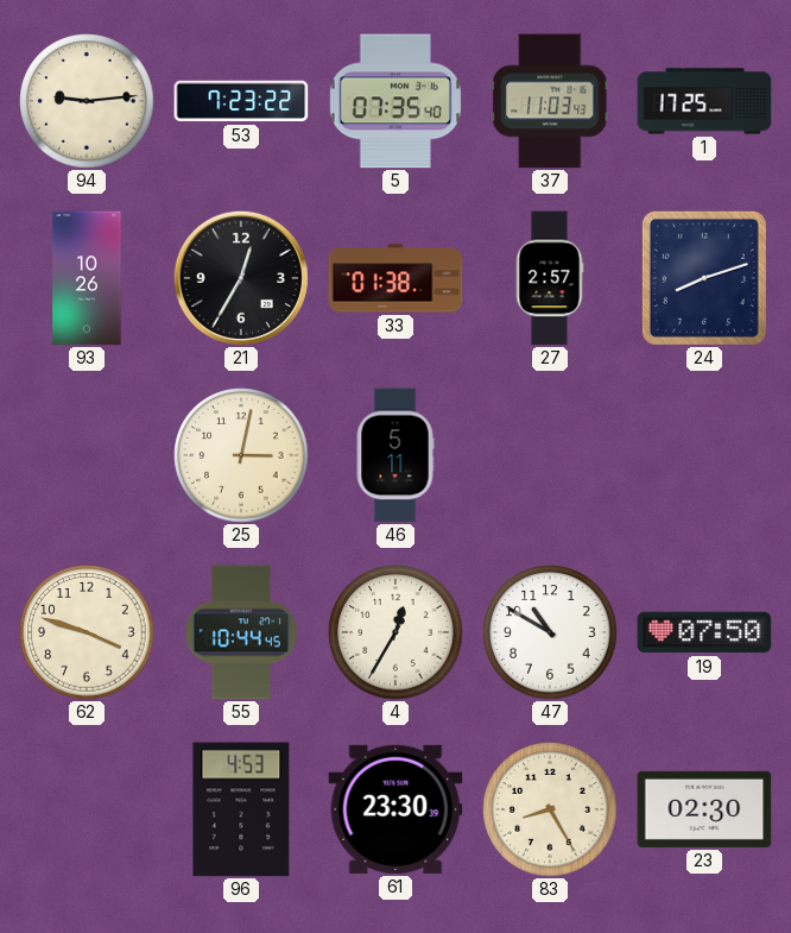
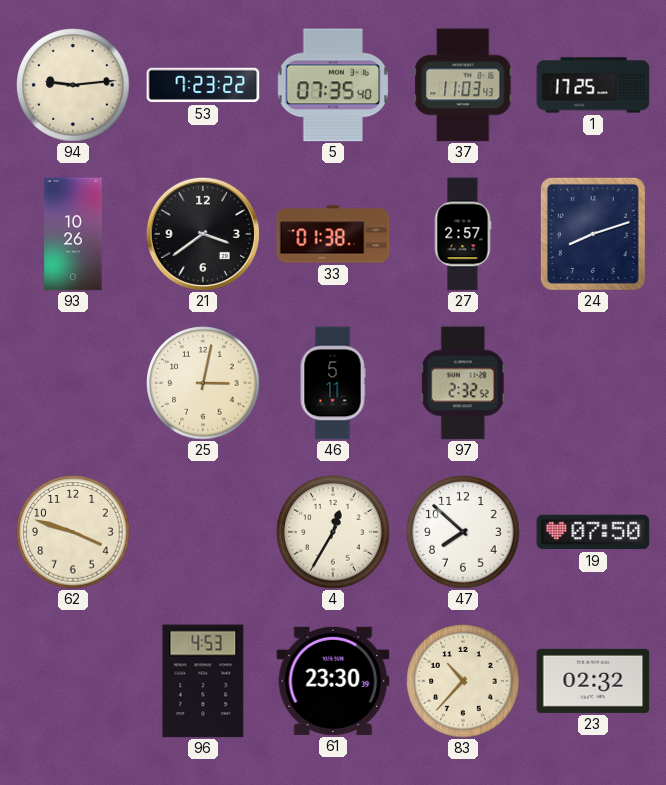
21: 12:35 -> 3:39 (203, 234)
97: none -> 2:32 (463, 383)
55: 10:44 -> none (241, 632)
47: 10:50 -> 7:52 (463, 532)
83: 8:25 -> 10:37 (463, 681)
23: 02:30 -> 02:32 (593, 681)
